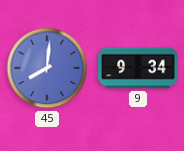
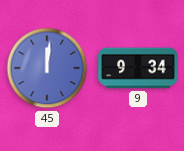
45: 8:01 -> 12:01 (47, 68)
